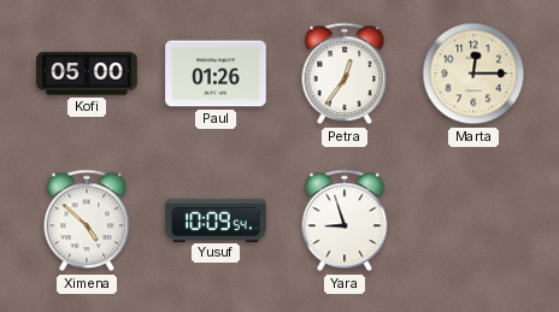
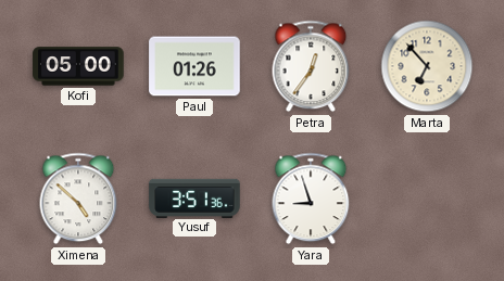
Marta: 12:15 -> 6:53 (427, 66)
Yusuf: 10:09 -> 3:51 (194, 197)
